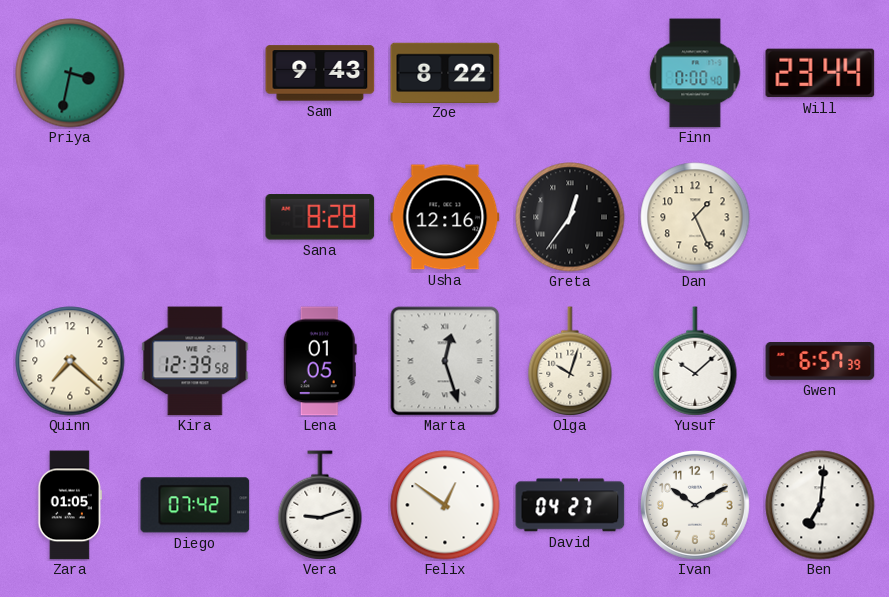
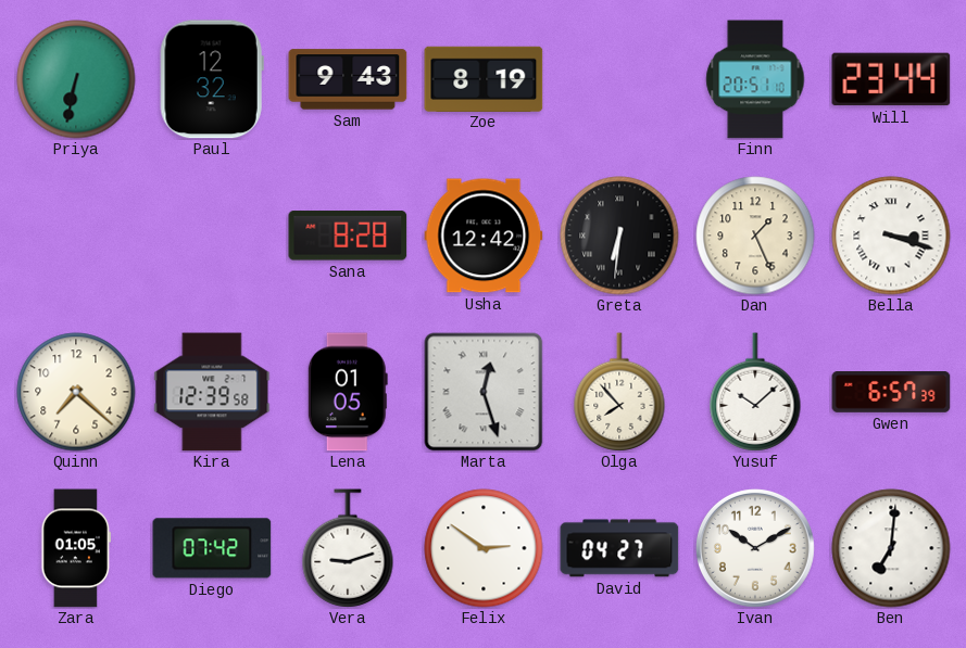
Priya: 3:32 -> 6:32 (76, 79)
Paul: none -> 12:32 (212, 79)
Zoe: 8:22 -> 8:19 (484, 78)
Finn: 0:00 -> 20:51 (755, 79)
Usha: 12:16 -> 12:42 (484, 236)
Greta: 12:36 -> 6:31 (619, 236)
Bella: none -> 3:18 (891, 236)
Olga: 10:03 -> 7:53 (619, 392)
Felix: 12:51 -> 2:51 (484, 548)
